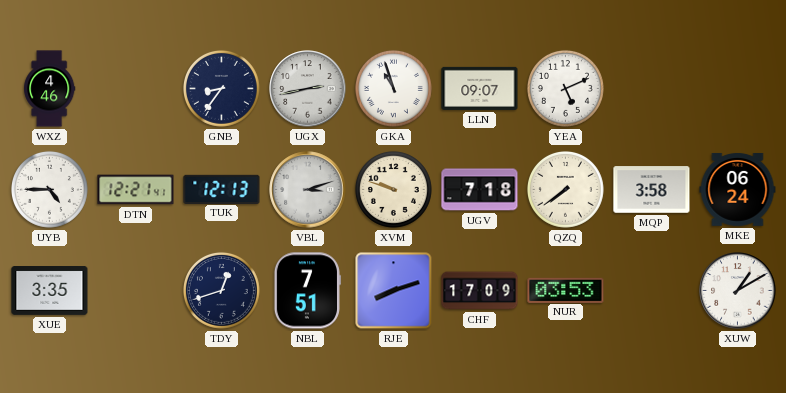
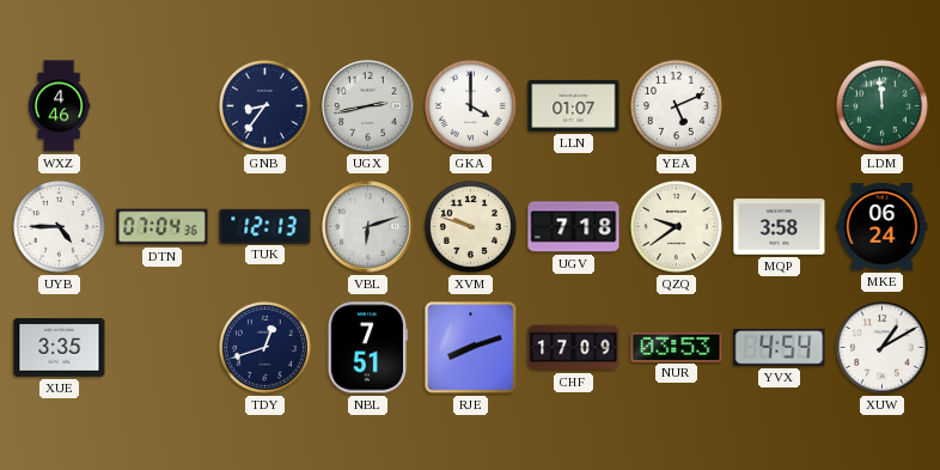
GKA: 10:57 -> 4:00 (470, 105)
LLN: 09:07 -> 01:07 (574, 105)
LDM: none -> 11:59 (881, 105)
DTN: 12:21 -> 07:04 (163, 227)
VBL: 3:12 -> 6:12 (368, 227)
QZQ: 7:39 -> 9:39 (676, 226)
YVX: none -> 4:54 (780, 348)
